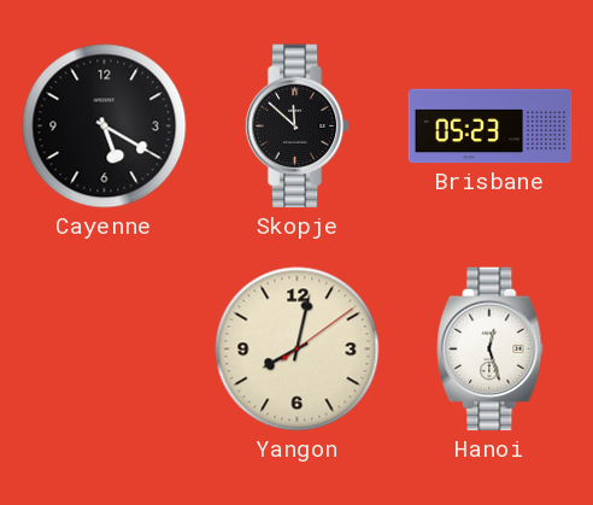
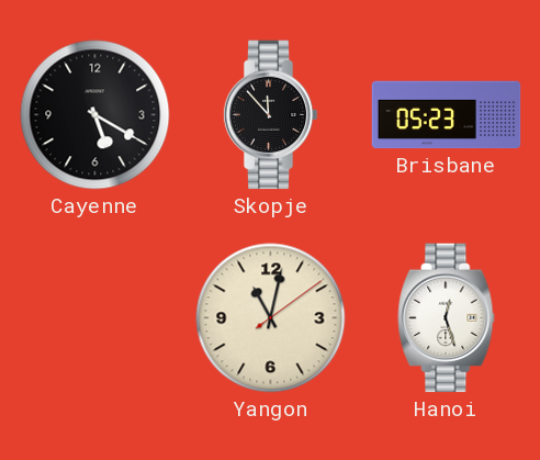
Skopje: 11:52 -> 11:53 (270, 115)
Yangon: 8:02 -> 11:02 (271, 318)
